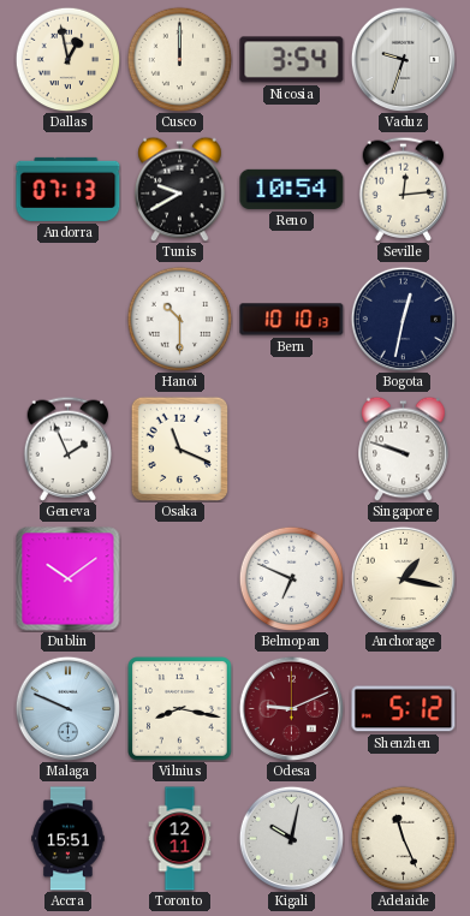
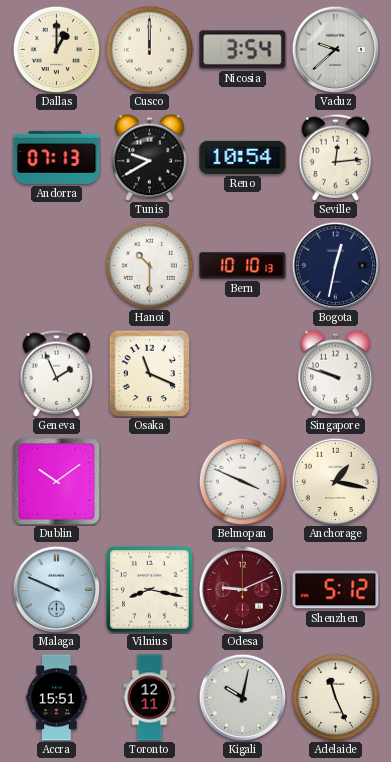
Dallas: 12:58 -> 1:00 (56, 49)
Vaduz: 9:33 -> 9:38 (335, 49)
Belmopan: 6:49 -> 3:49 (242, 481)
